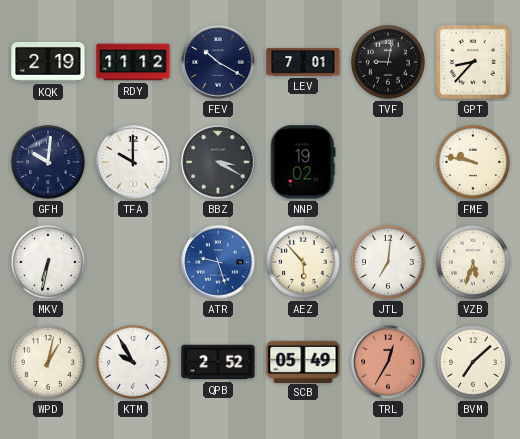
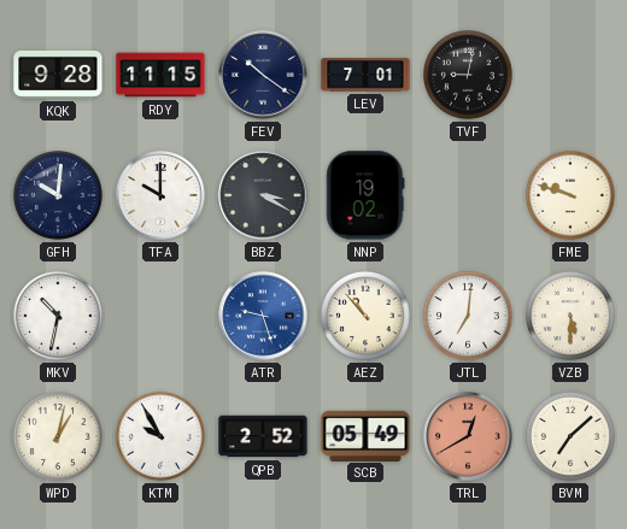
KQK: 2:19 -> 9:28 (58, 75)
RDY: 11:12 -> 11:15 (160, 75)
FEV: 10:20 -> 10:21 (263, 75)
GPT: 8:37 -> none (474, 63)
FME: 9:47 -> 9:48 (572, 196)
MKV: 6:32 -> 10:32 (59, 317)
AEZ: 5:53 -> 10:53 (367, 317)
VZB: 5:33 -> 5:30 (572, 317)
TRL: 12:35 -> 12:40 (468, 436)
